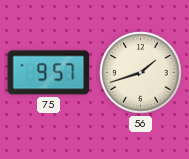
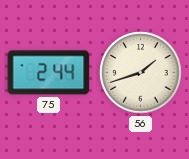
75: 9:57 -> 2:44 (49, 73)
